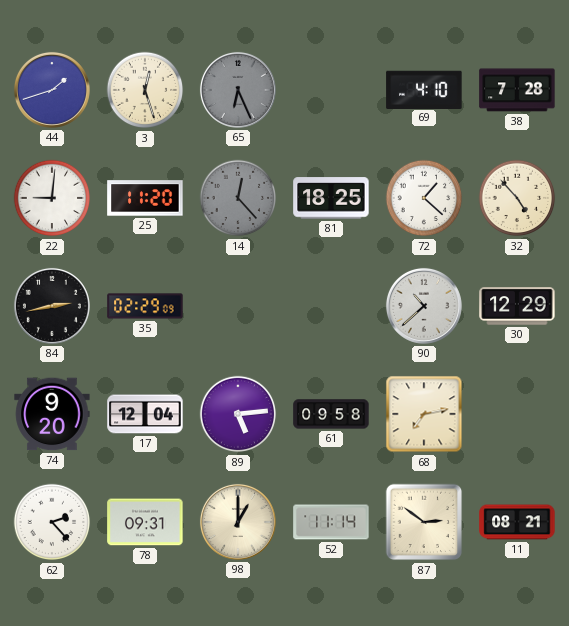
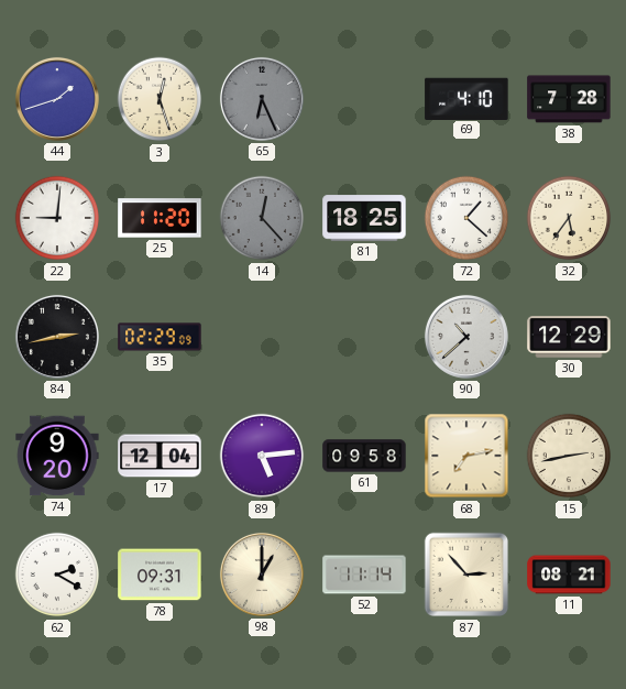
32: 4:53 -> 5:36 (569, 218)
15: none -> 2:43 (569, 456)
62: 2:23 -> 2:20 (57, 575)
87: 2:51 -> 2:53 (466, 575)
